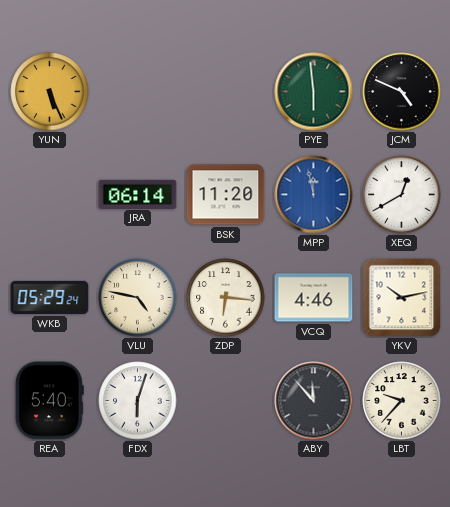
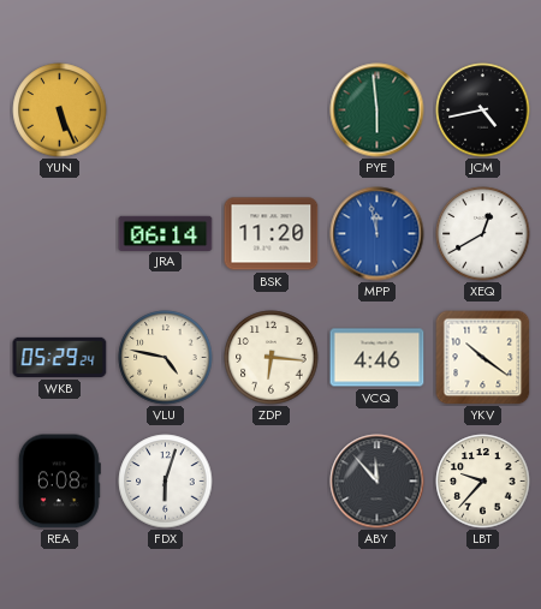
JCM: 4:49 -> 4:43 (483, 111)
YKV: 10:13 -> 10:21 (482, 358)
REA: 5:40 -> 6:08 (59, 482)
